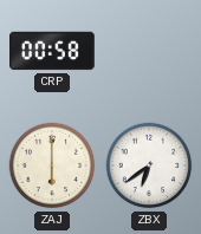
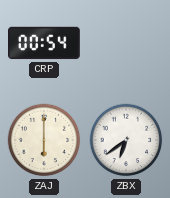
CRP: 00:58 -> 00:54 (45, 43)
